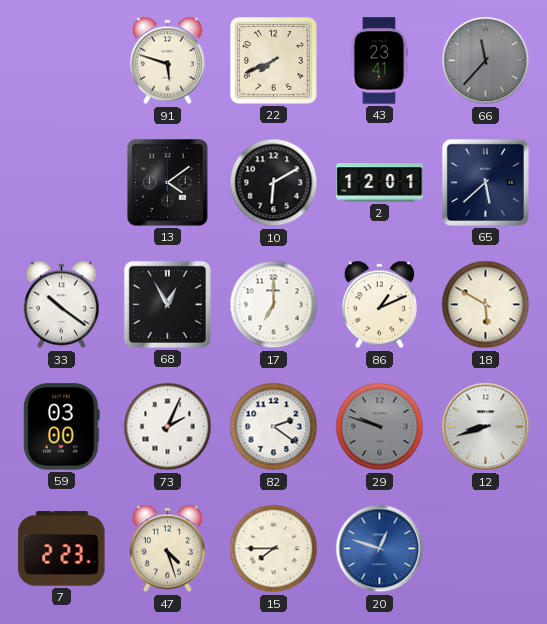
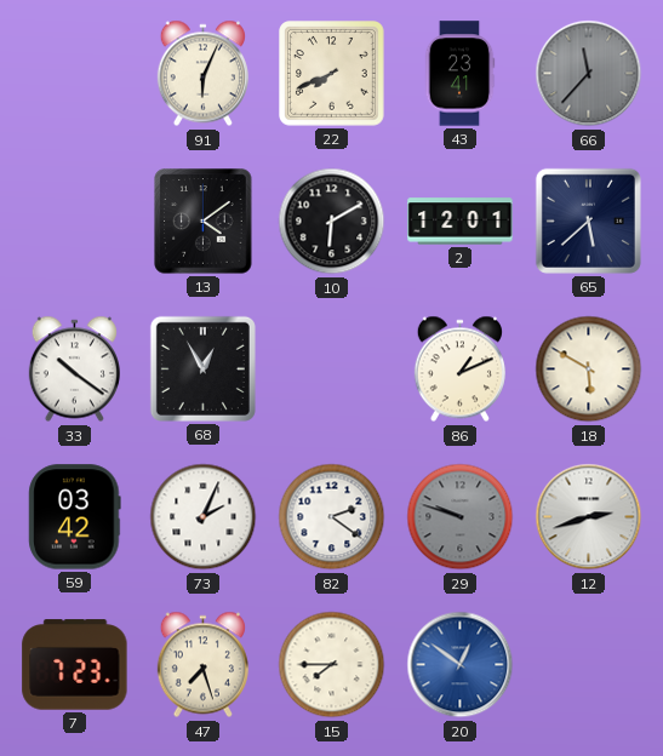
91: 5:48 -> 6:04 (202, 74)
17: 7:00 -> none (274, 305)
59: 03:00 -> 03:42 (75, 517)
12: 8:42 -> 2:42 (589, 517)
7: 2:23 -> 7:23 (75, 665)
47: 4:27 -> 7:27 (202, 665)
20: 12:48 -> 12:51 (461, 665)
